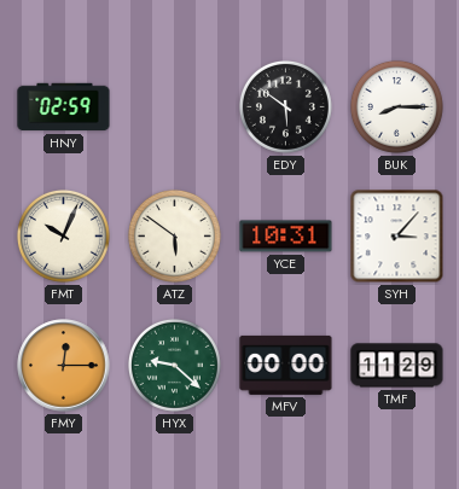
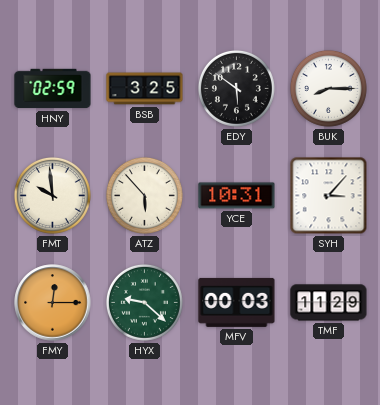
BSB: none -> 3:25 (145, 89)
FMT: 10:04 -> 9:59 (52, 195)
ATZ: 5:51 -> 5:53 (144, 195)
MFV: 00:00 -> 00:03 (237, 302)
